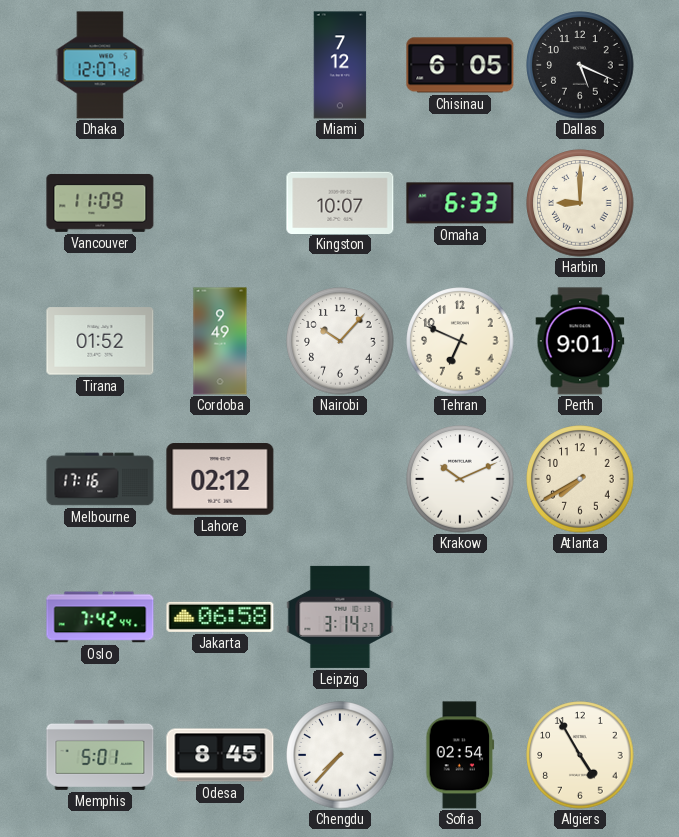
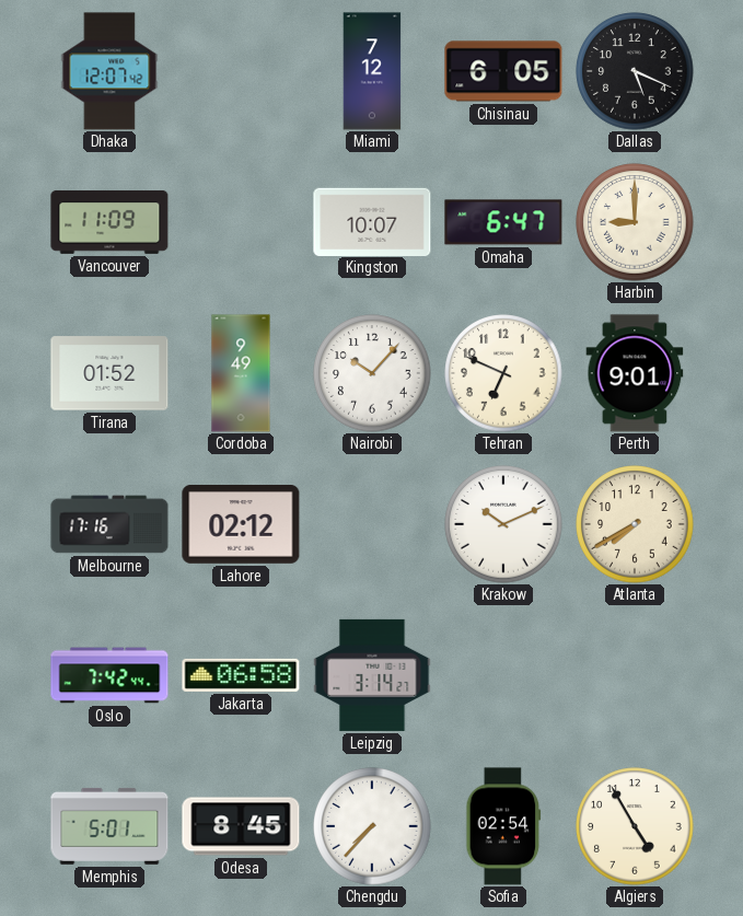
Omaha: 6:33 -> 6:47 (503, 222)
